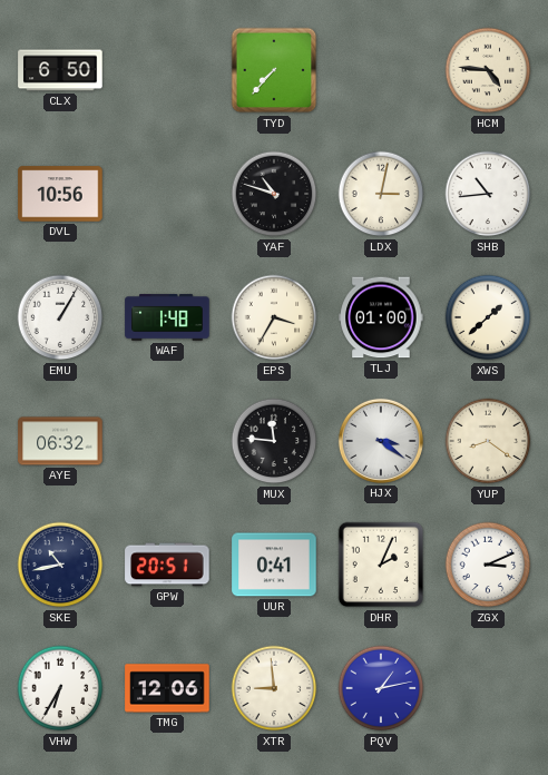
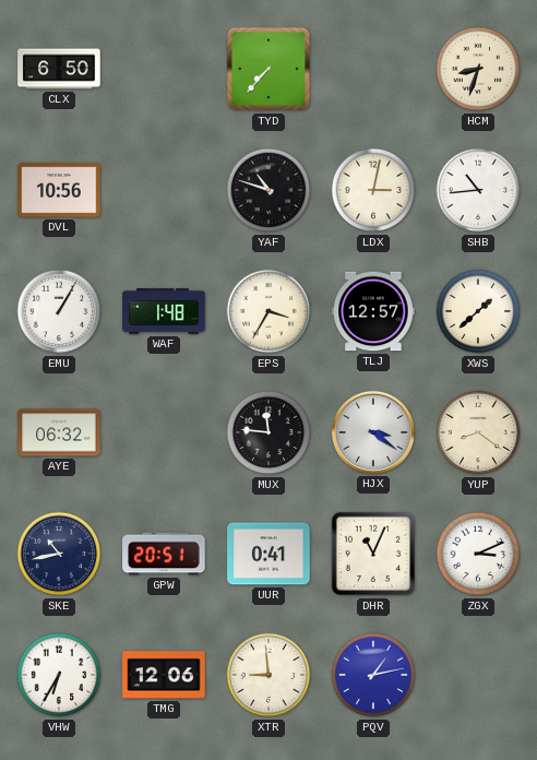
HCM: 4:46 -> 8:33 (478, 69)
TLJ: 01:00 -> 12:57 (373, 311)
DHR: 2:04 -> 11:04 (373, 554)
